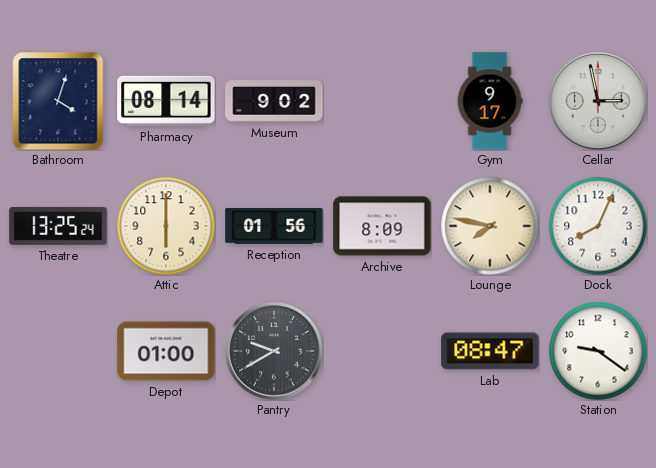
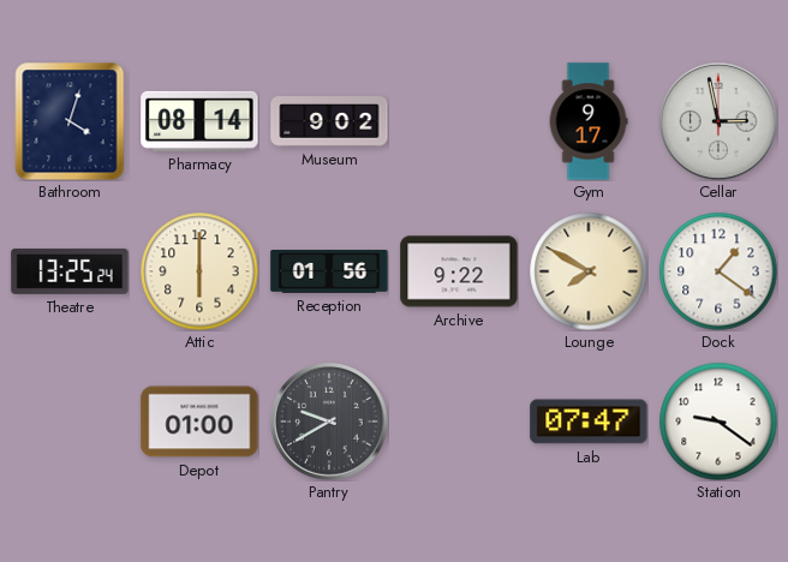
Archive: 8:09 -> 9:22 (459, 271)
Lounge: 7:47 -> 7:50 (589, 271)
Dock: 8:04 -> 1:21 (718, 271)
Lab: 08:47 -> 07:47 (589, 421)
